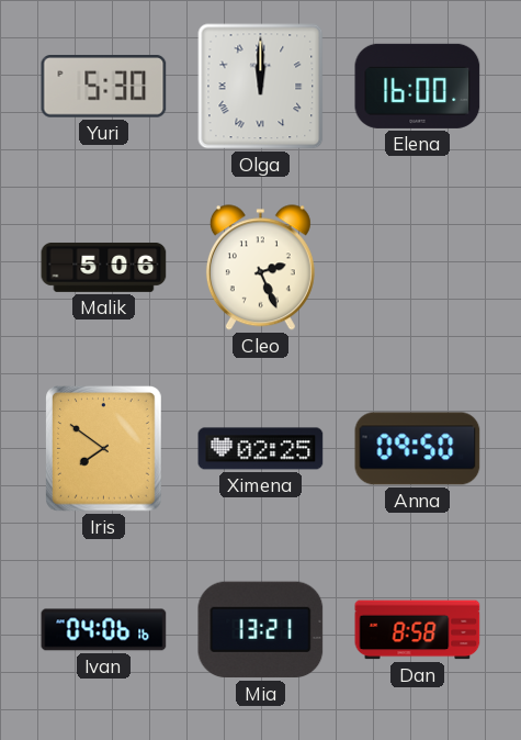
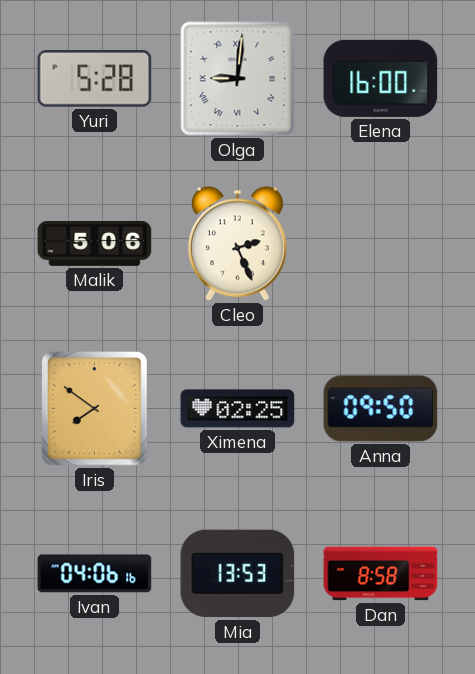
Yuri: 5:30 -> 5:28 (95, 79)
Olga: 12:00 -> 9:01 (238, 79)
Mia: 13:21 -> 13:53 (238, 574)
